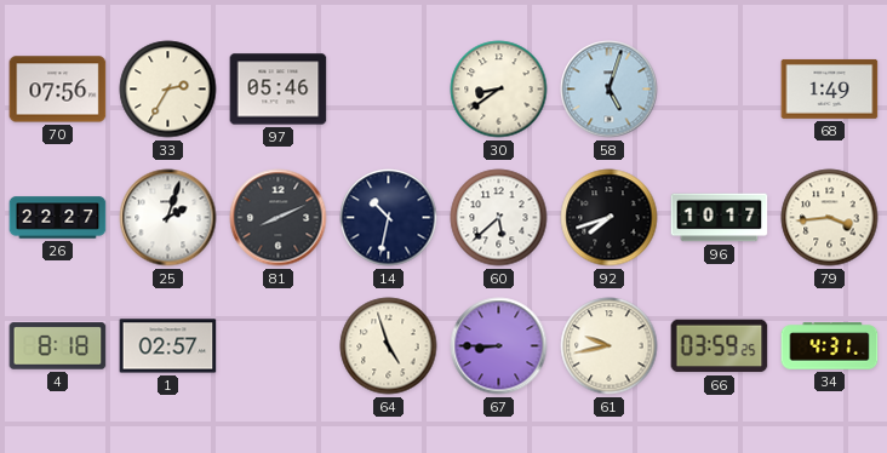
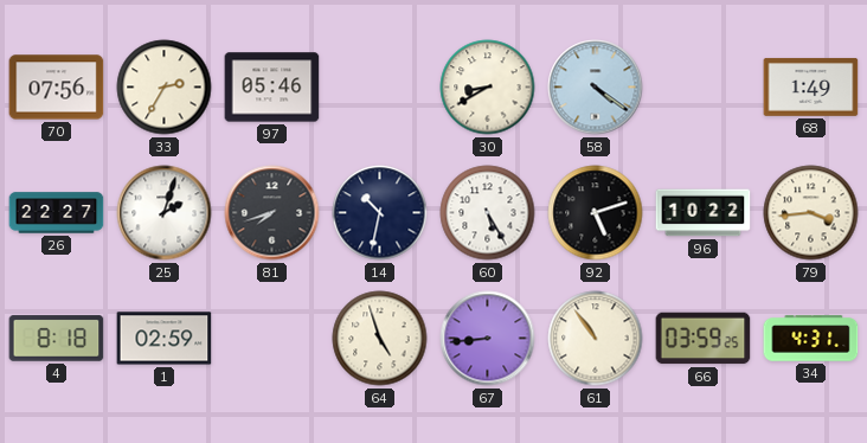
30: 8:39 -> 8:40 (488, 88)
58: 5:03 -> 4:21 (596, 88)
81: 8:11 -> 7:42 (272, 213)
60: 5:38 -> 5:25 (488, 213)
92: 7:42 -> 5:12 (596, 213)
96: 10:17 -> 10:22 (704, 213)
1: 02:57 -> 02:59 (165, 339)
67: 8:45 -> 8:44 (488, 339)
61: 9:43 -> 10:54 (596, 339)
